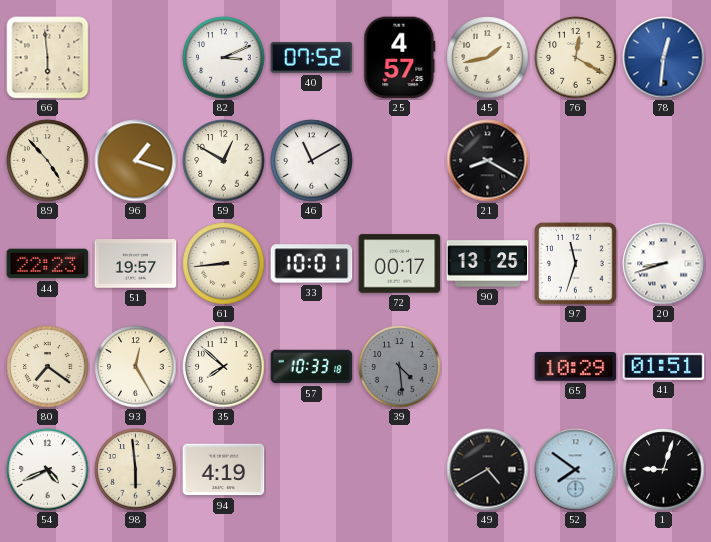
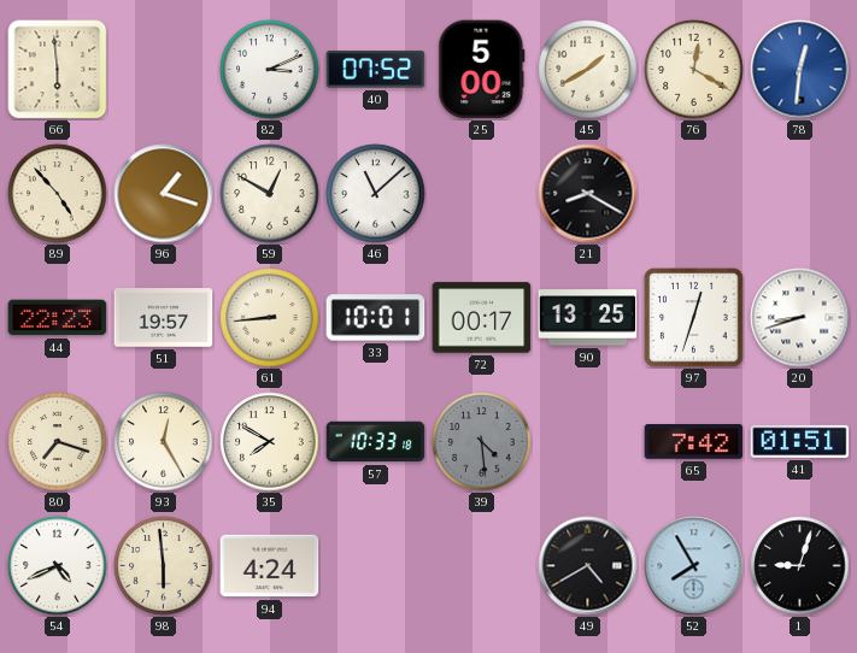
25: 4:57 -> 5:00 (482, 70)
45: 1:43 -> 1:40 (588, 70)
46: 11:10 -> 11:08 (376, 194)
97: 11:33 -> 12:33 (694, 318)
80: 7:21 -> 7:18 (58, 442)
35: 7:52 -> 7:50 (270, 442)
65: 10:29 -> 7:42 (694, 442)
94: 4:19 -> 4:24 (270, 566)
52: 7:51 -> 7:55 (694, 566)
